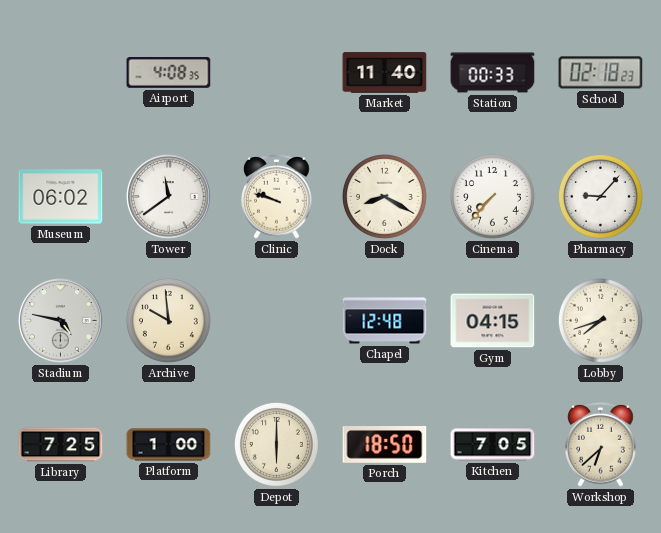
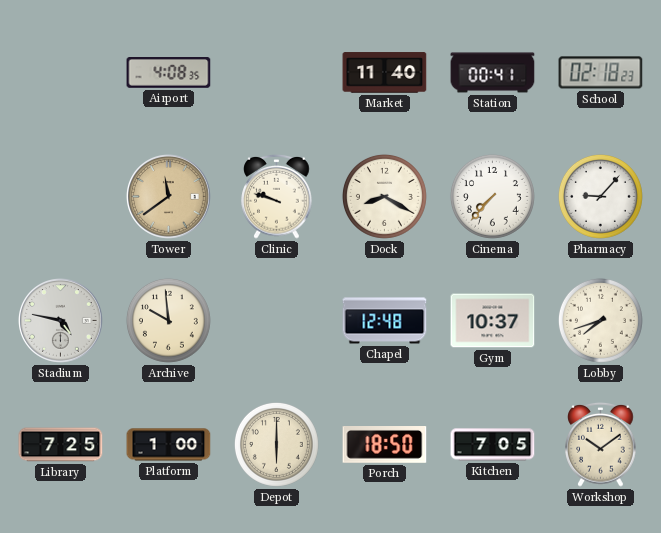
Station: 00:33 -> 00:41 (493, 73)
Museum: 06:02 -> none (61, 197)
Tower dial: white -> champagne (169, 197)
Gym: 04:15 -> 10:37 (493, 321)
Workshop: 6:38 -> 10:09 (601, 444)
